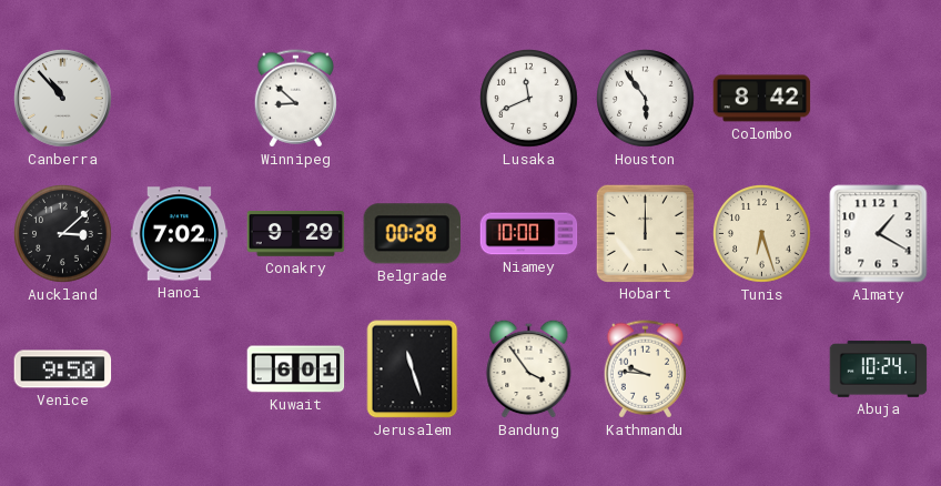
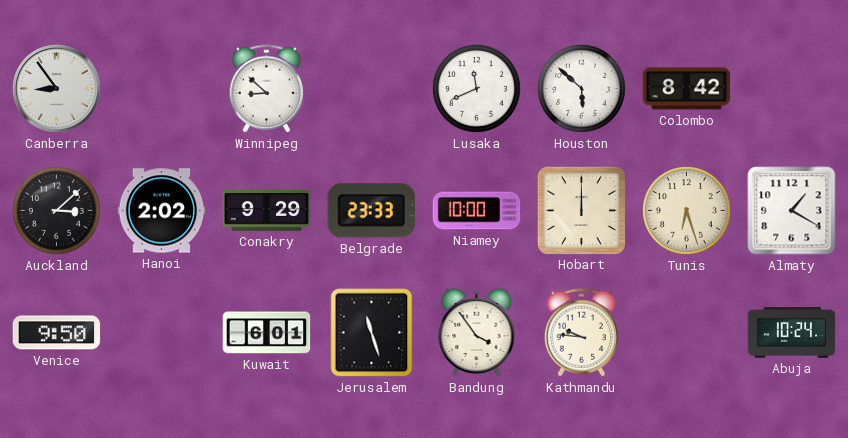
Canberra: 10:53 -> 8:54 (57, 89)
Houston: 5:54 -> 5:52 (582, 89)
Hanoi: 7:02 -> 2:02 (162, 211)
Belgrade: 00:28 -> 23:33 (371, 211)
